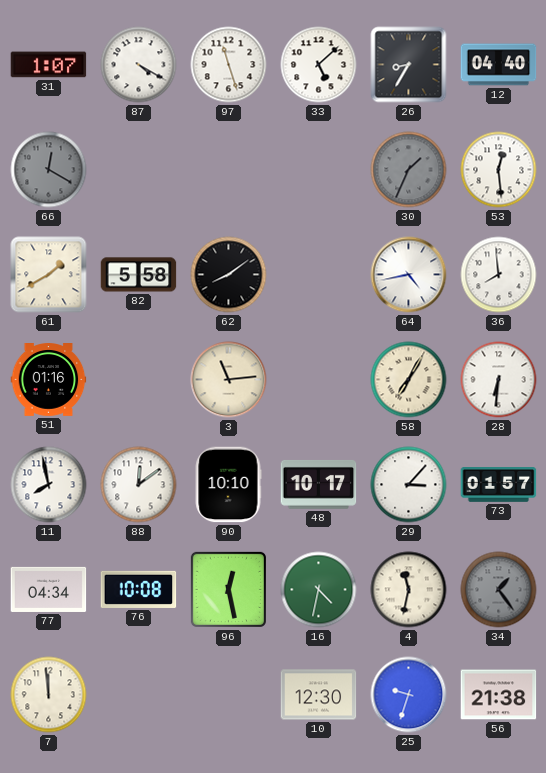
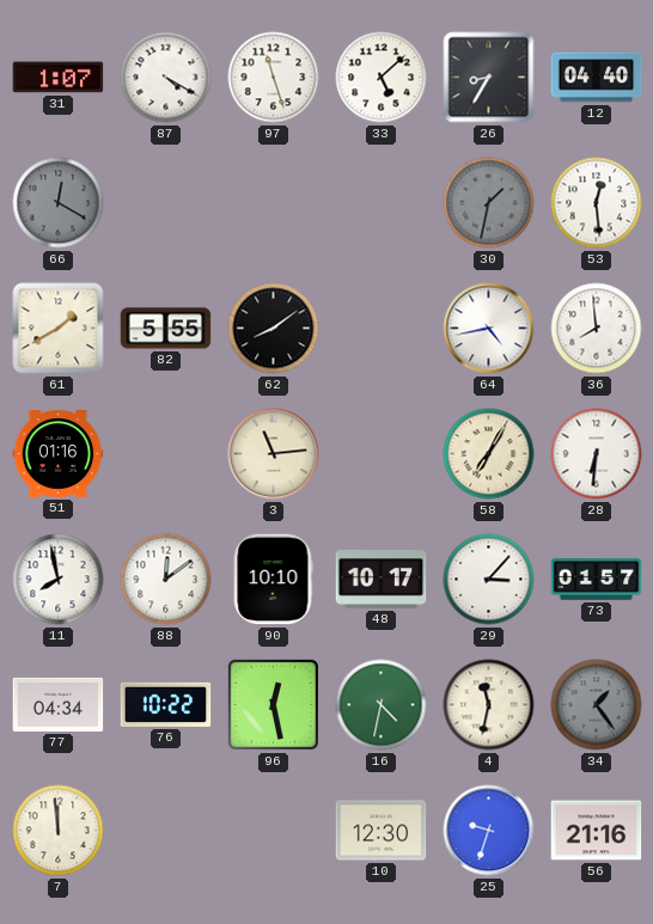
30: 1:34 -> 1:32 (489, 203)
82: 5:58 -> 5:55 (166, 329)
76: 10:08 -> 10:22 (166, 704)
56: 21:38 -> 21:16 (597, 831)
